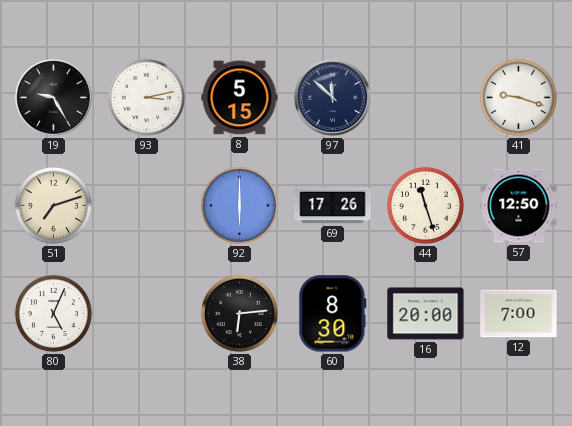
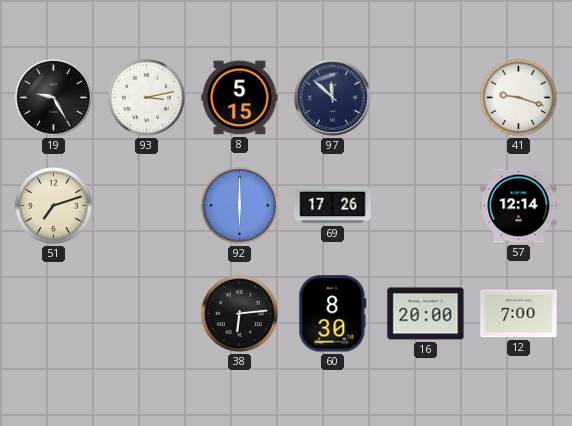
44: 11:27 -> none (425, 205)
57: 12:50 -> 12:14 (519, 206)
80: 5:04 -> none (53, 313)
